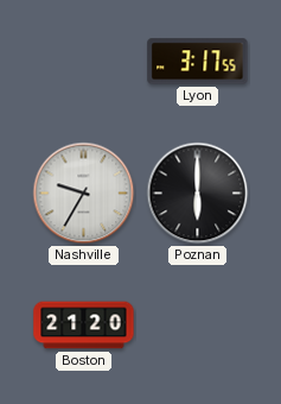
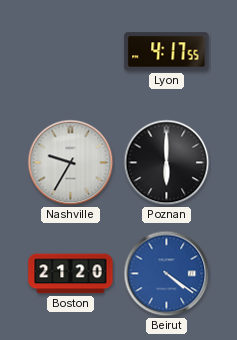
Lyon: 3:17 -> 4:17 (167, 52)
Beirut: none -> 4:21 (167, 274)
